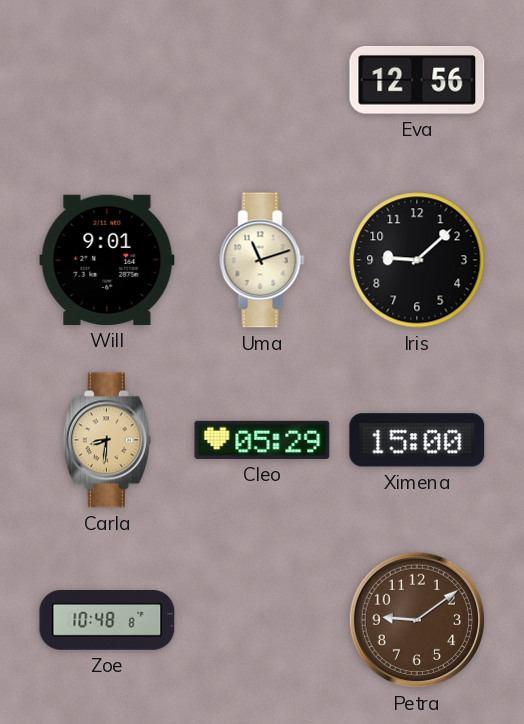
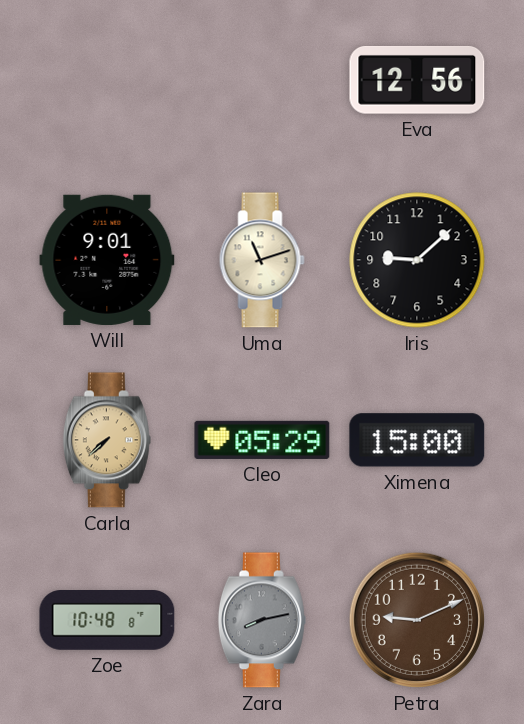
Carla: 8:31 -> 7:38 (107, 440)
Zara: none -> 8:13 (262, 620)
Petra: 9:09 -> 9:11 (417, 620)
